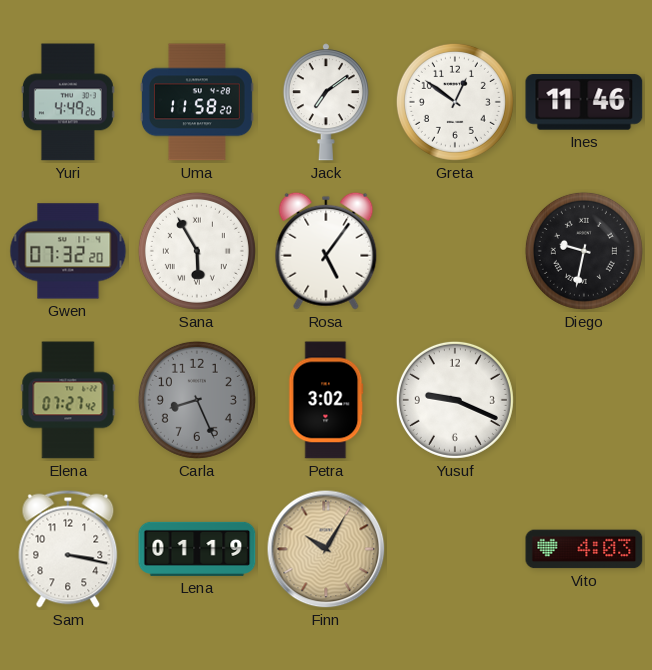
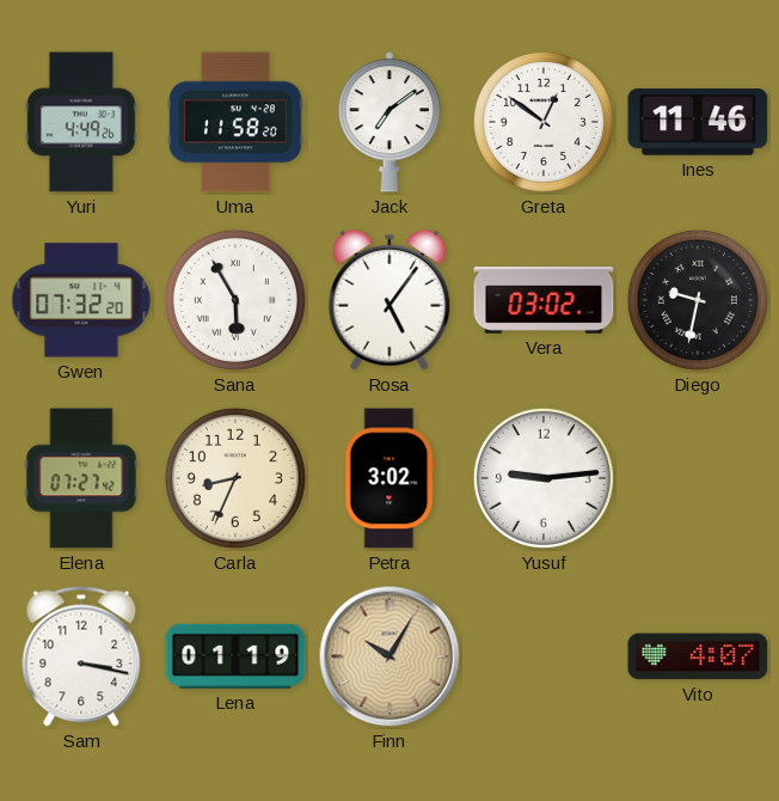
Vera: none -> 03:02 (544, 300)
Carla: 8:26 -> 8:34 (235, 478)
Carla dial: grey -> cream (235, 478)
Yusuf: 9:19 -> 9:14 (544, 478)
Vito: 4:03 -> 4:07 (698, 656)
